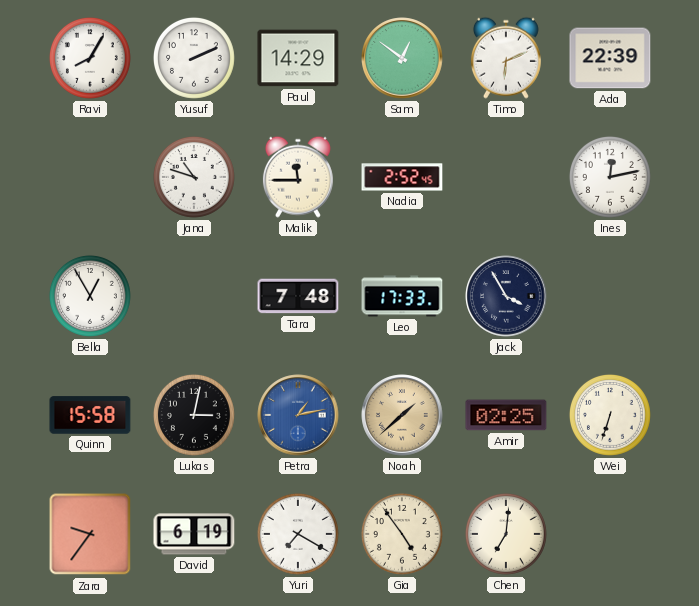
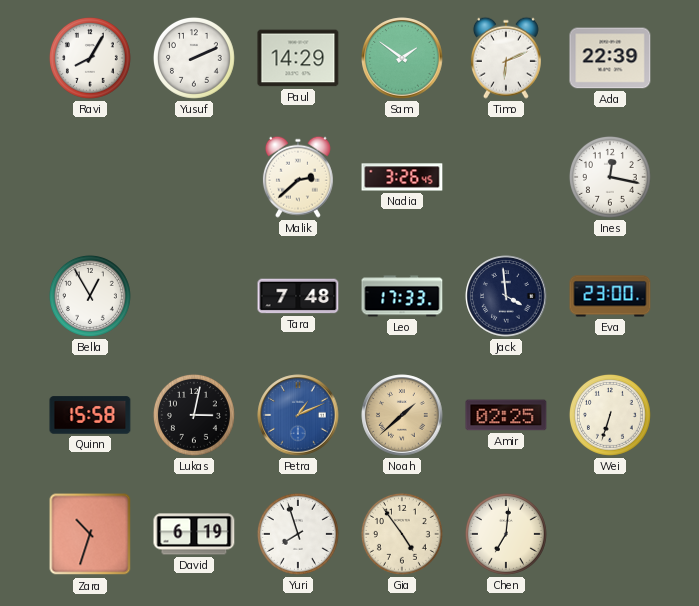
Sam: 12:51 -> 1:51 (402, 58)
Jana: 10:48 -> none (194, 177)
Malik: 11:45 -> 2:38 (298, 177)
Nadia: 2:52 -> 3:26 (402, 177)
Ines: 12:13 -> 12:17 (610, 177)
Jack: 3:55 -> 3:59 (506, 296)
Eva: none -> 23:00 (610, 296)
Petra: 1:13 -> 1:11 (298, 415)
Zara: 9:36 -> 10:33 (90, 534)
Yuri: 7:20 -> 7:57 (298, 534)
